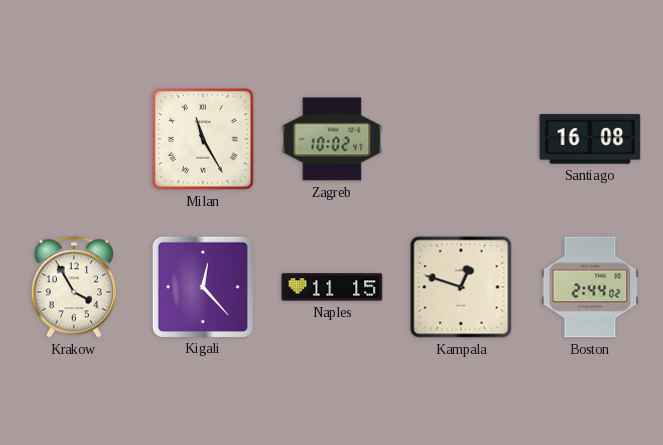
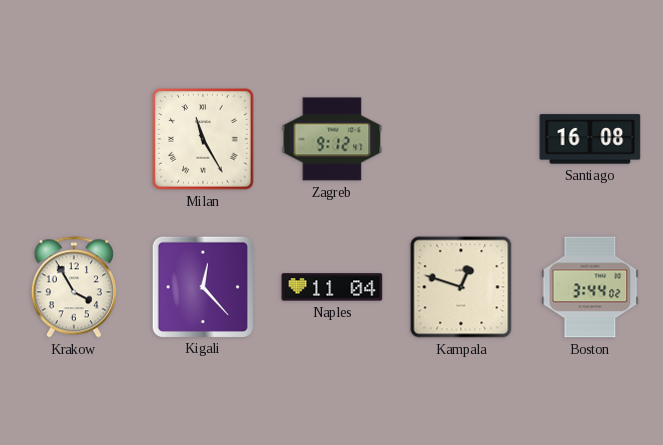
Zagreb: 10:02 -> 9:12 (332, 139)
Naples: 11:15 -> 11:04 (332, 287)
Boston: 2:44 -> 3:44 (590, 287)
